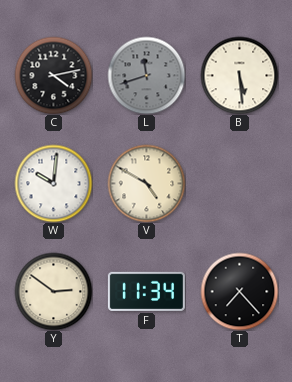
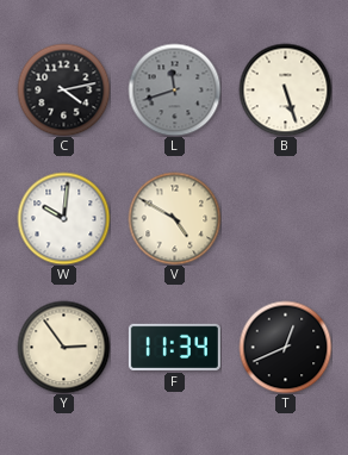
B: 5:29 -> 5:27 (285, 89)
Y: 2:51 -> 2:54 (63, 347)
T: 7:23 -> 12:41 (285, 347)
